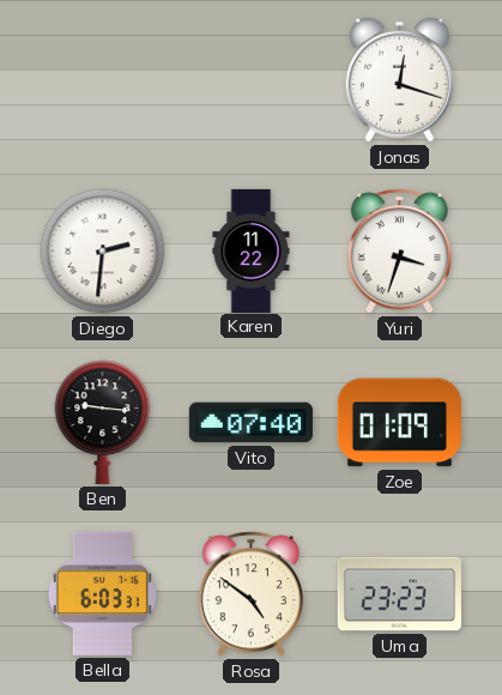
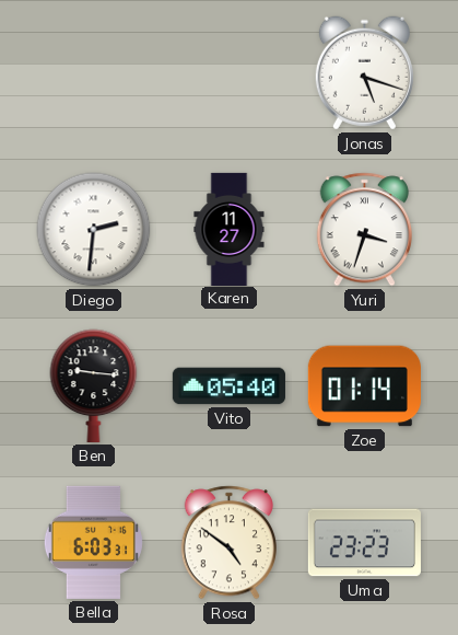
Jonas: 12:18 -> 5:18 (364, 73)
Karen: 11:22 -> 11:27 (230, 229)
Vito: 07:40 -> 05:40 (228, 386)
Zoe: 01:09 -> 01:14 (364, 386)
